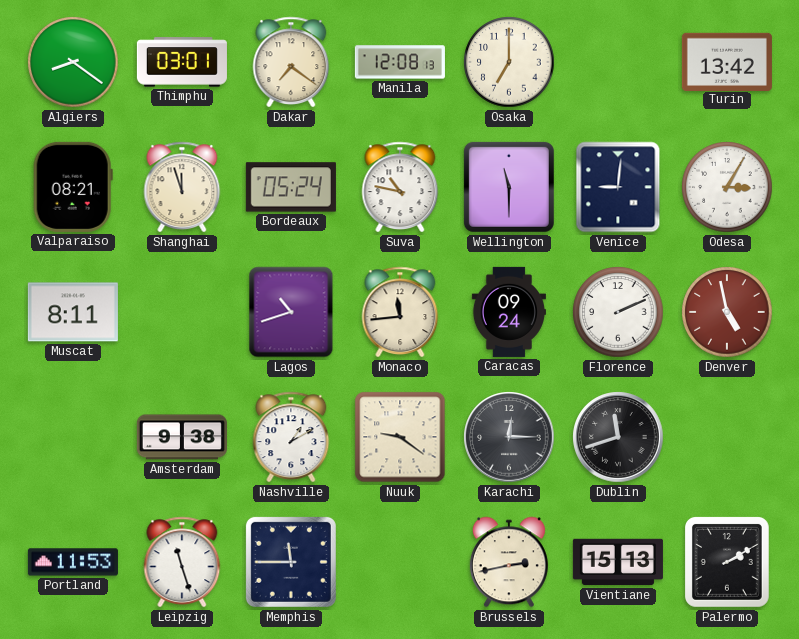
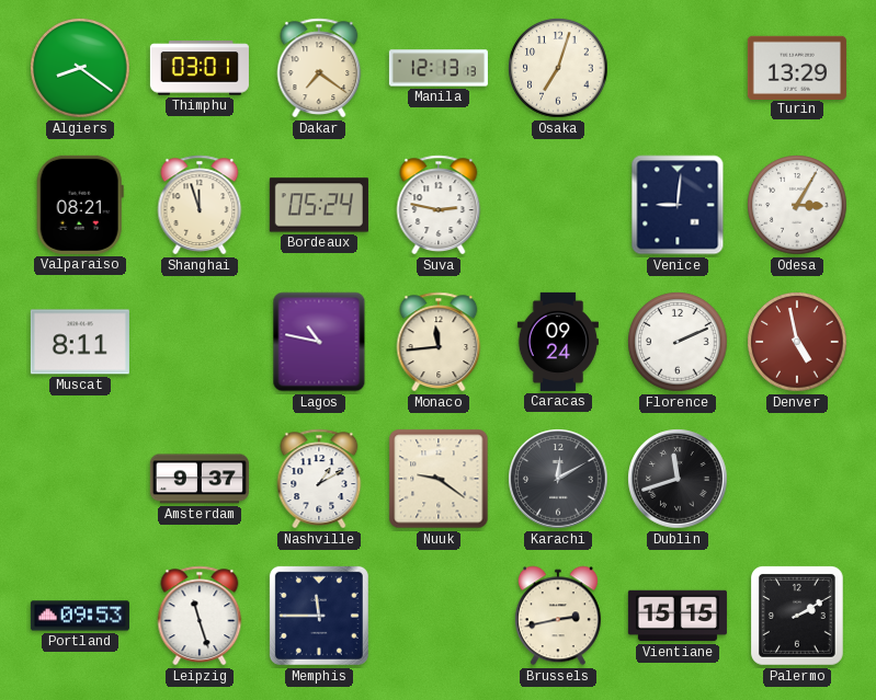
Manila: 12:08 -> 12:13 (439, 68)
Osaka: 7:00 -> 7:03 (558, 68)
Turin: 13:42 -> 13:29 (797, 67)
Suva: 10:47 -> 2:47 (439, 205)
Wellington: 11:30 -> none (509, 187)
Lagos: 10:42 -> 10:47 (319, 342)
Amsterdam: 9:38 -> 9:37 (200, 479)
Karachi: 12:15 -> 12:10 (558, 479)
Portland: 11:53 -> 09:53 (80, 616)
Vientiane: 15:13 -> 15:15 (678, 616)
